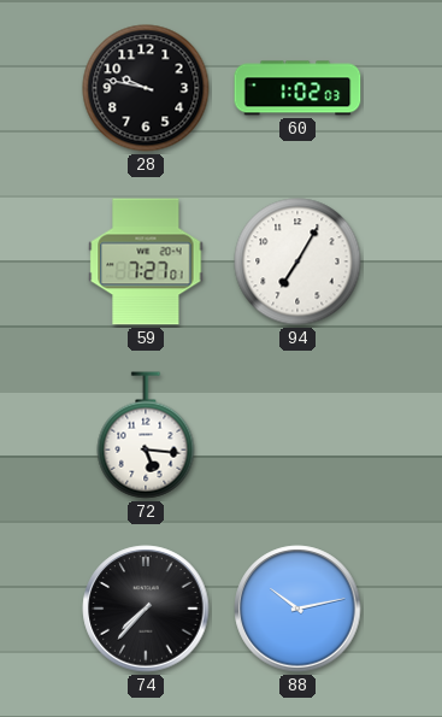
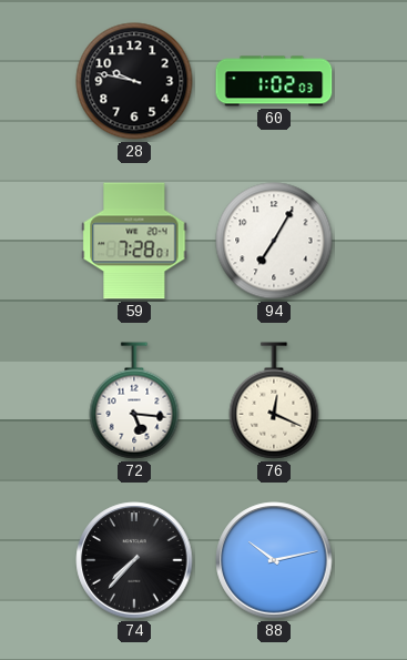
59: 7:27 -> 7:28 (134, 241)
76: none -> 12:19 (274, 400)
